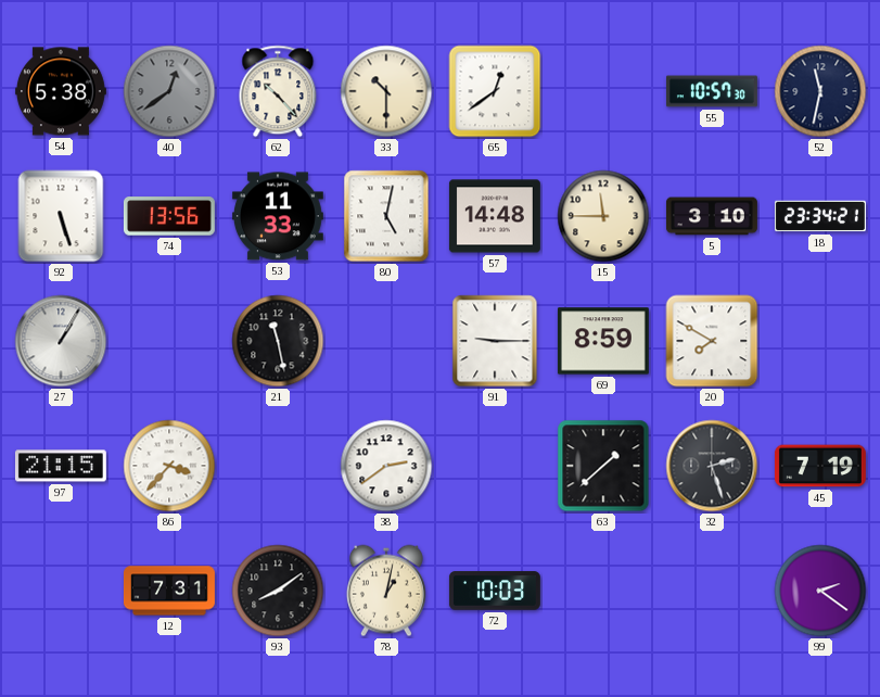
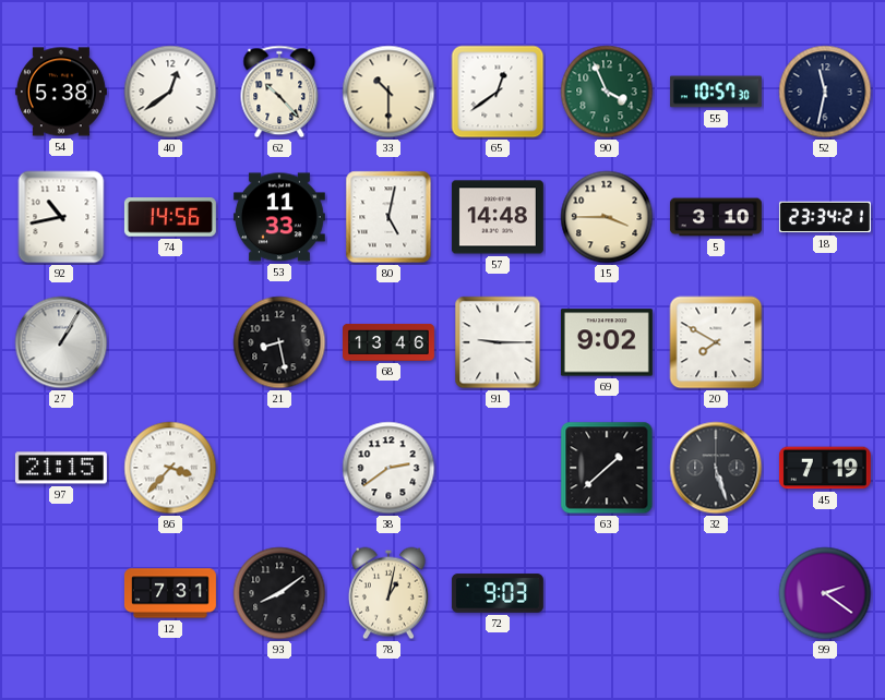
40 dial: grey -> white (170, 92)
90: none -> 3:56 (607, 92)
92: 5:27 -> 10:43 (61, 217)
74: 13:56 -> 14:56 (170, 217)
15: 11:45 -> 3:45 (607, 217)
21: 11:28 -> 8:28 (279, 342)
68: none -> 13:46 (390, 342)
69: 8:59 -> 9:02 (607, 342)
32: 2:27 -> 5:27 (716, 468)
72: 10:03 -> 9:03 (498, 593)
